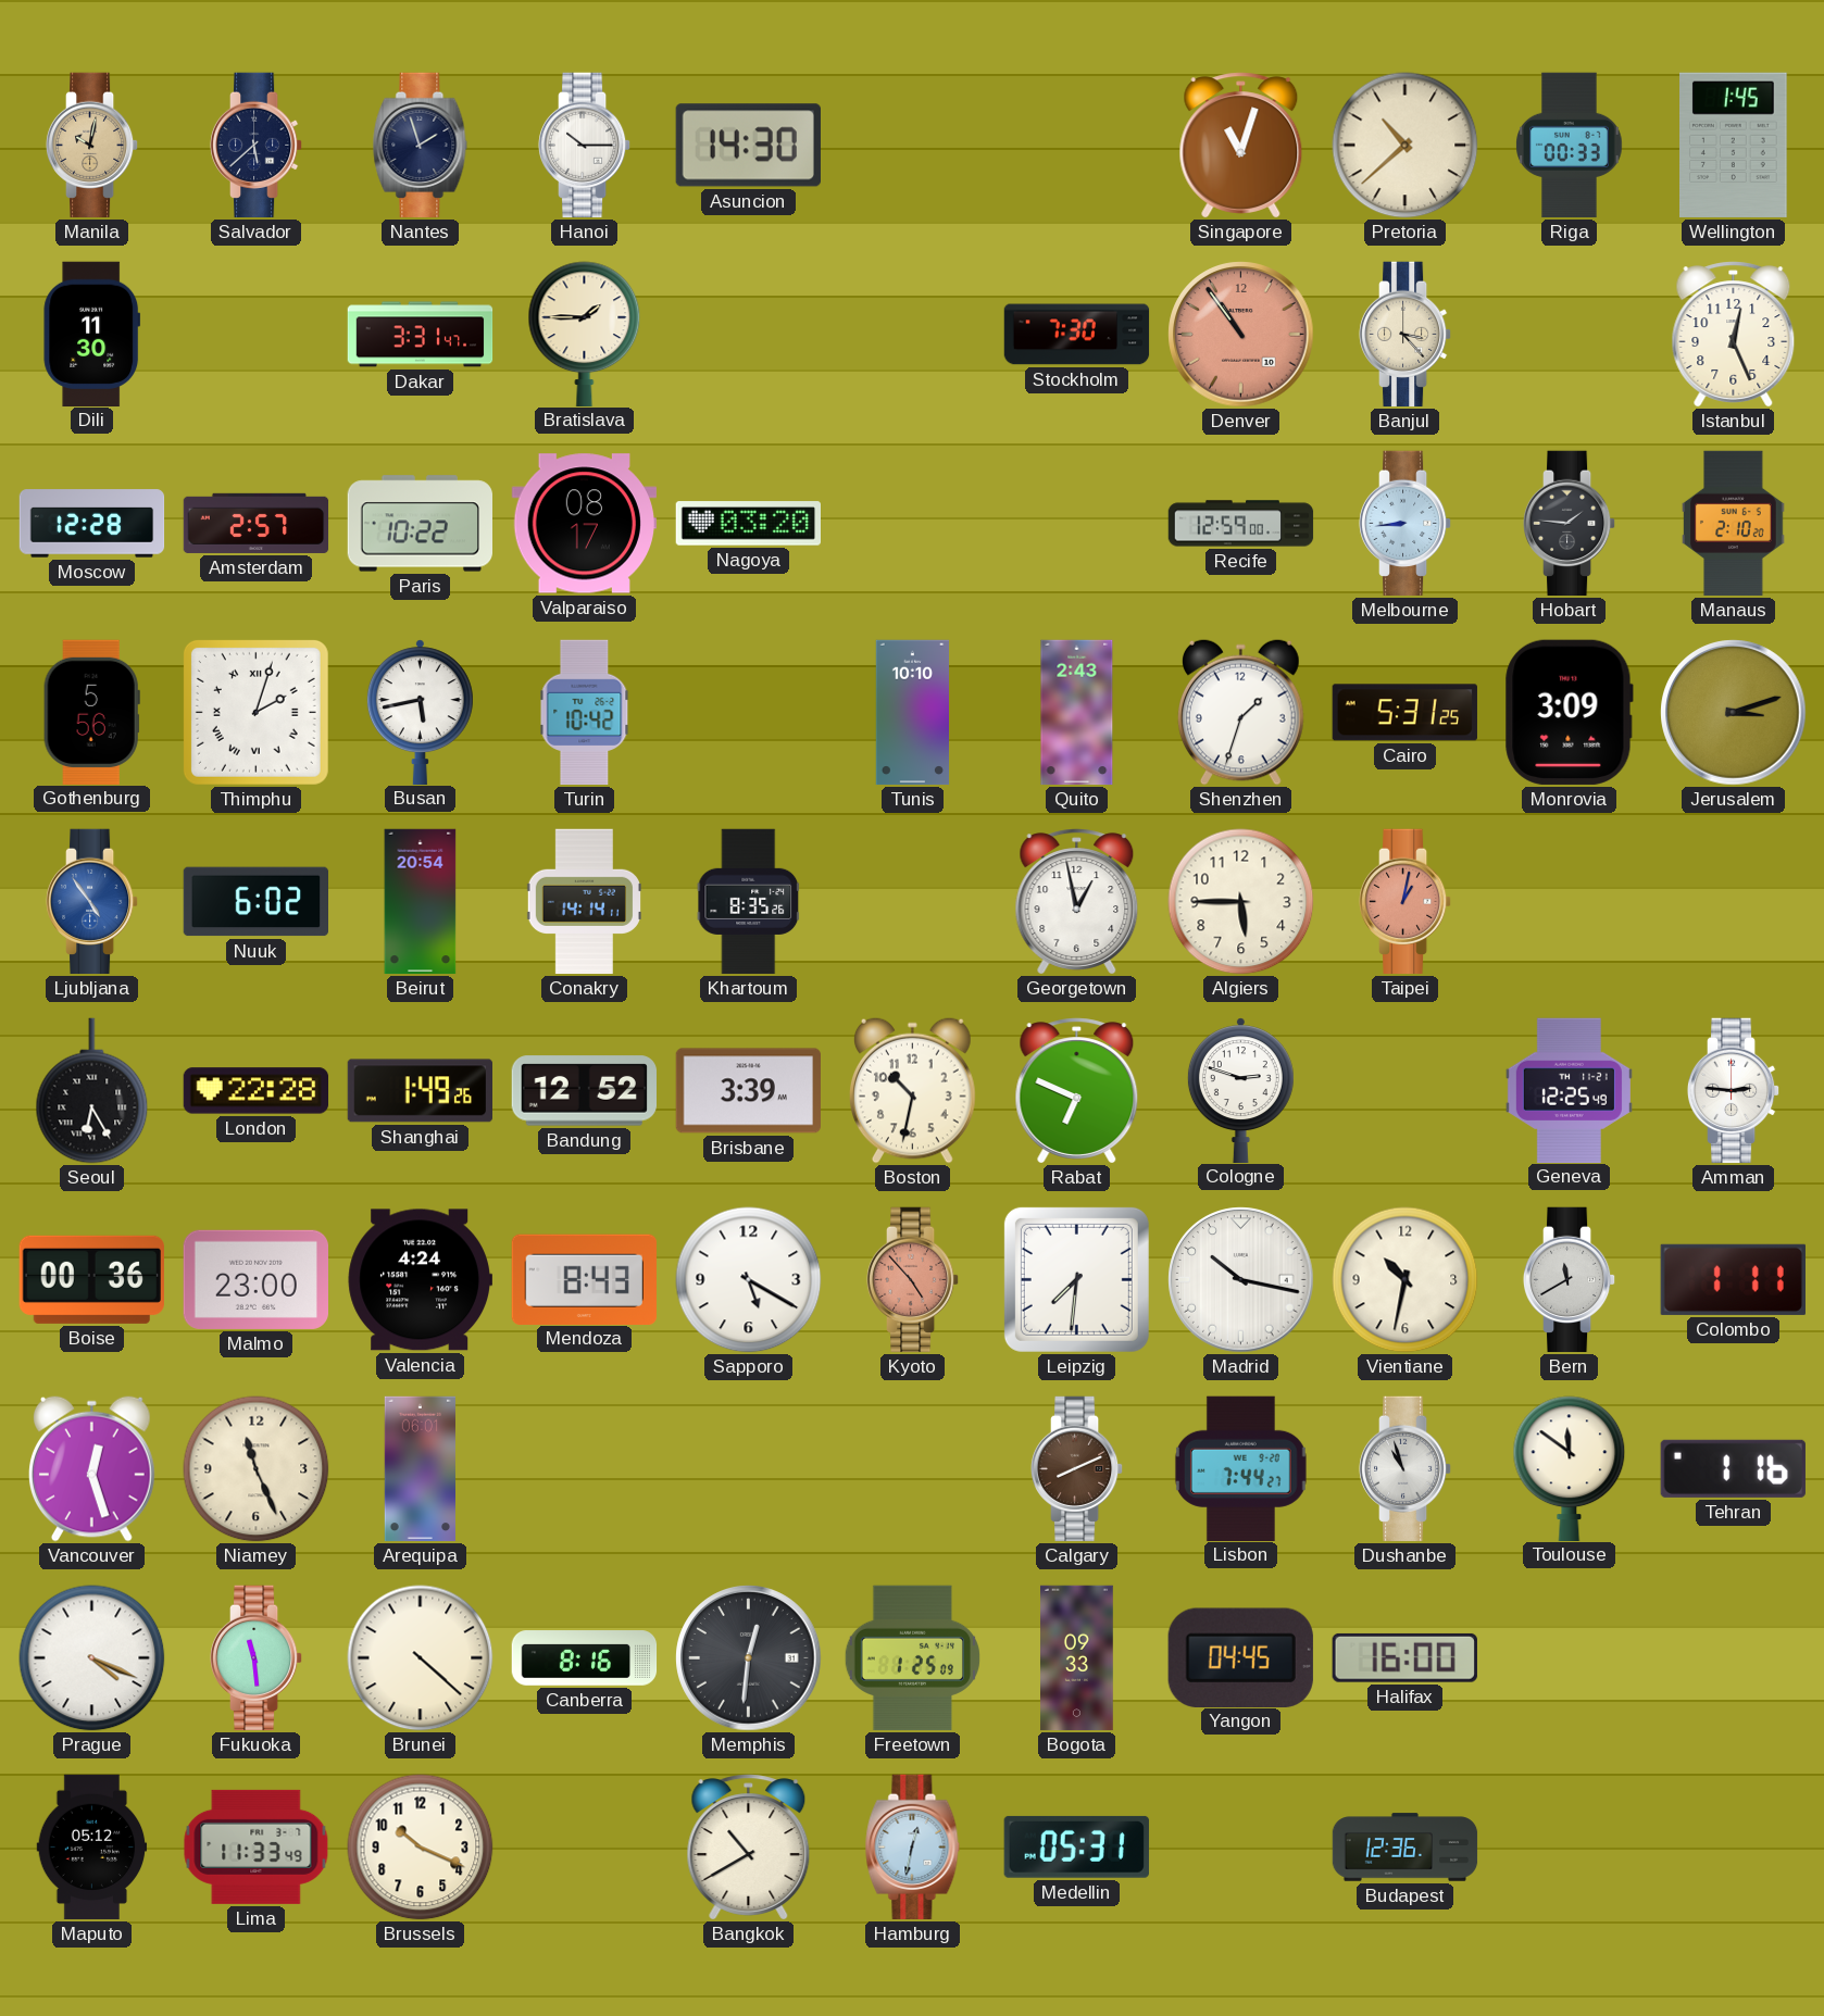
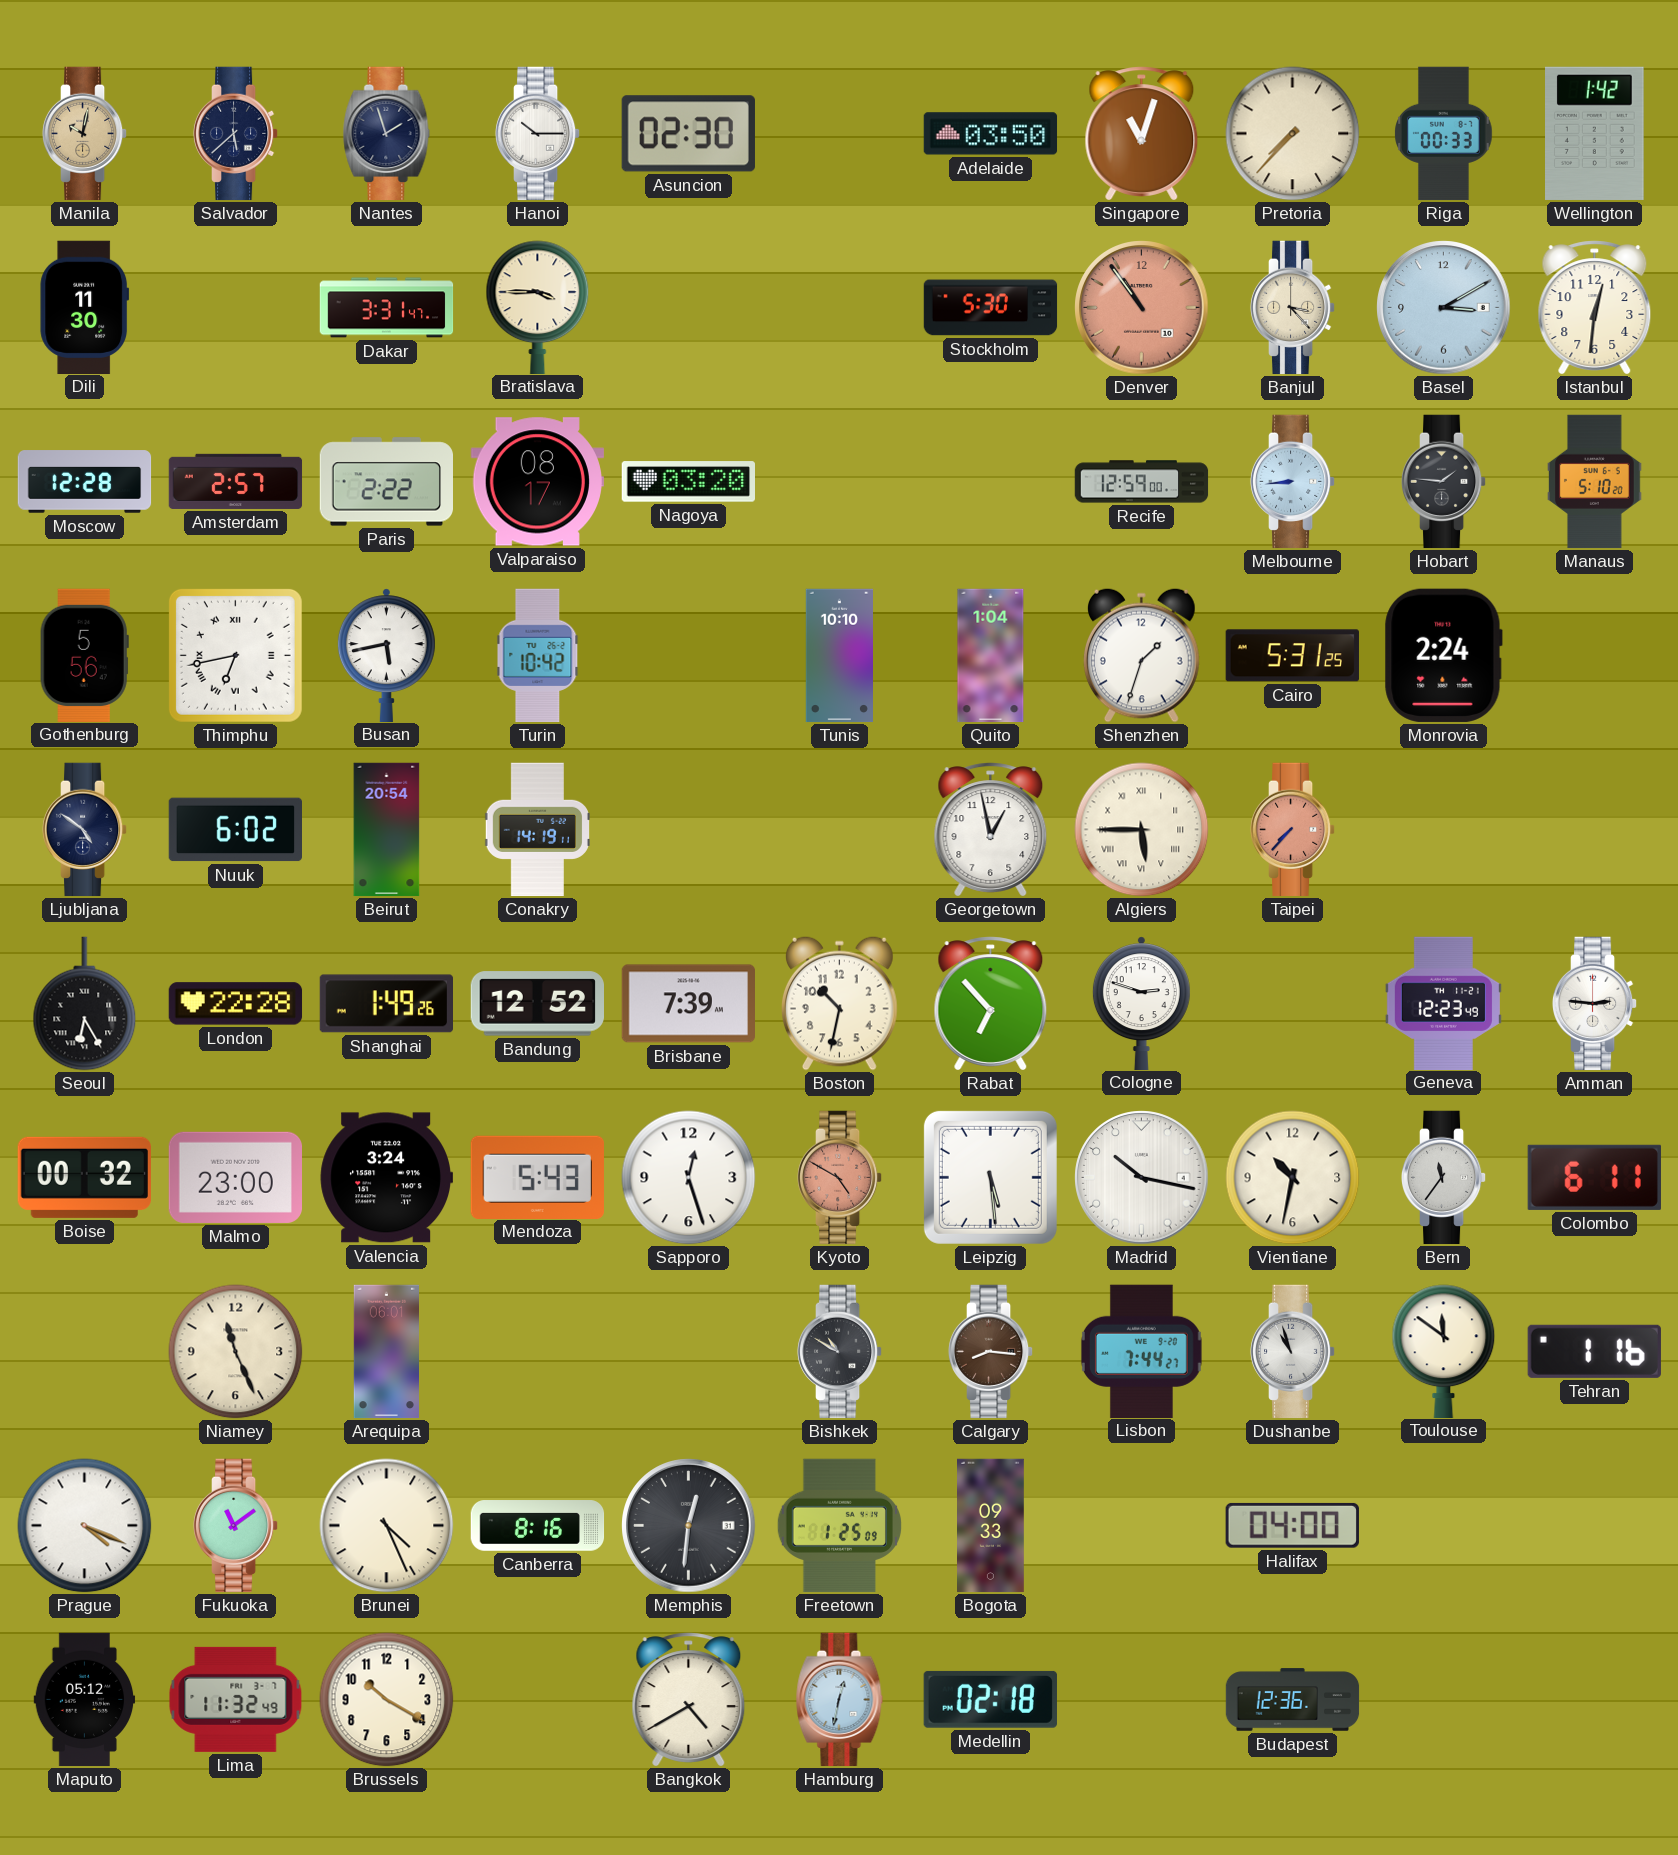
Asuncion: 14:30 -> 02:30 (688, 134)
Adelaide: none -> 03:50 (991, 134)
Pretoria: 10:38 -> 7:37 (1293, 134)
Wellington: 1:45 -> 1:42 (1595, 133)
Bratislava: 1:45 -> 3:45 (538, 307)
Stockholm: 7:30 -> 5:30 (991, 308)
Basel: none -> 3:10 (1444, 308)
Istanbul: 12:26 -> 12:31 (1595, 308)
Paris: 10:22 -> 2:22 (386, 482)
Manaus: 2:10 -> 5:10 (1595, 482)
Thimphu: 2:03 -> 6:43 (235, 655)
Quito: 2:43 -> 1:04 (991, 656)
Monrovia: 3:09 -> 2:24 (1443, 655)
Jerusalem: 3:12 -> none (1734, 713)
Ljubljana: 4:54 -> 4:51 (85, 830)
Ljubljana dial: blue -> navy (85, 830)
Conakry: 14:14 -> 14:19 (537, 830)
Khartoum: 8:35 -> none (749, 902)
Algiers numerals: Arabic -> Roman (1142, 830)
Taipei: 1:02 -> 7:37 (1293, 830)
Brisbane: 3:39 -> 7:39 (688, 1004)
Rabat: 6:49 -> 6:53 (991, 1004)
Geneva: 12:25 -> 12:23 (1443, 1003)
Boise: 00:36 -> 00:32 (84, 1177)
Valencia: 4:24 -> 3:24 (386, 1178)
Mendoza: 8:43 -> 5:43 (537, 1177)
Sapporo: 5:20 -> 12:27 (689, 1178)
Kyoto: 4:53 -> 4:50 (840, 1178)
Leipzig: 7:31 -> 5:29 (990, 1177)
Bern: 11:40 -> 11:36 (1444, 1178)
Colombo: 1:11 -> 6:11 (1594, 1177)
Vancouver: 12:27 -> none (92, 1468)
Bishkek: none -> 10:50 (840, 1352)
Calgary: 8:11 -> 8:16 (991, 1352)
Fukuoka: 11:29 -> 11:09 (236, 1526)
Brunei: 4:22 -> 4:26 (387, 1526)
Yangon: 04:45 -> none (1240, 1657)
Halifax: 16:00 -> 04:00 (1292, 1525)
Lima: 11:33 -> 11:32 (236, 1699)
Brussels: 10:19 -> 10:20 (387, 1700)
Bangkok: 10:40 -> 4:40 (689, 1700)
Medellin: 05:31 -> 02:18 (990, 1699)
